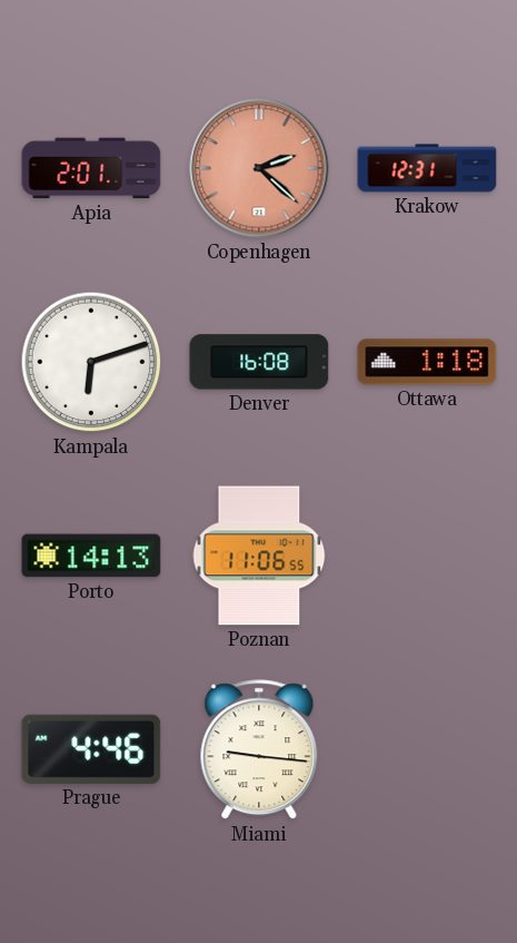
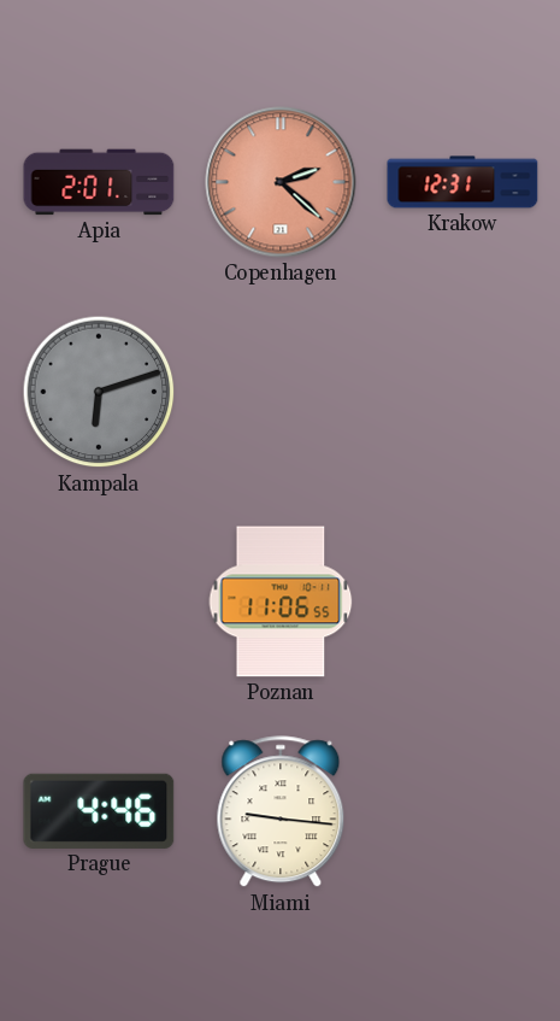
Kampala dial: white -> grey (99, 392)
Denver: 16:08 -> none (259, 362)
Ottawa: 1:18 -> none (427, 362)
Porto: 14:13 -> none (91, 556)
